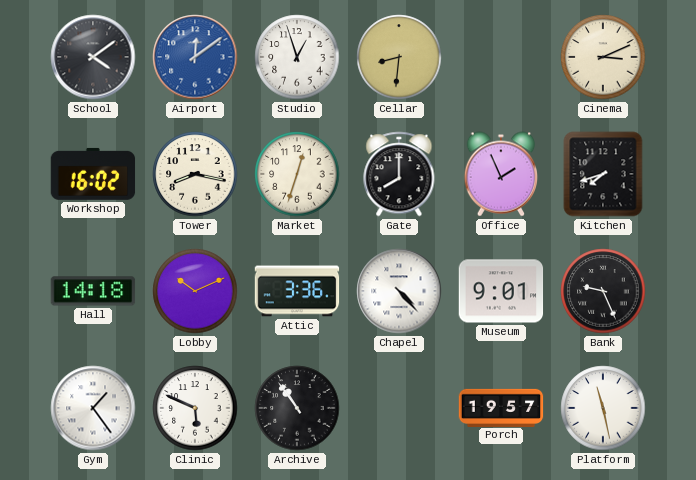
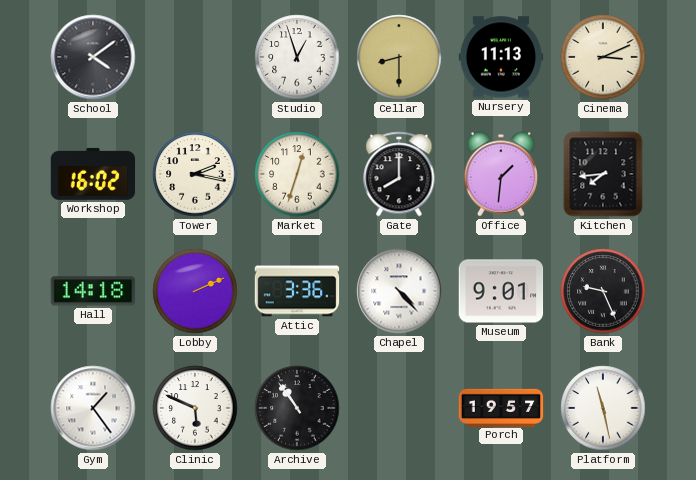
Airport: 12:09 -> none (195, 57)
Cellar: 8:31 -> 8:30 (399, 57)
Nursery: none -> 11:13 (501, 57)
Tower: 8:17 -> 2:17 (195, 174)
Office: 1:56 -> 1:31 (501, 174)
Kitchen: 7:42 -> 7:44 (603, 174)
Lobby: 10:11 -> 2:11 (195, 291)
